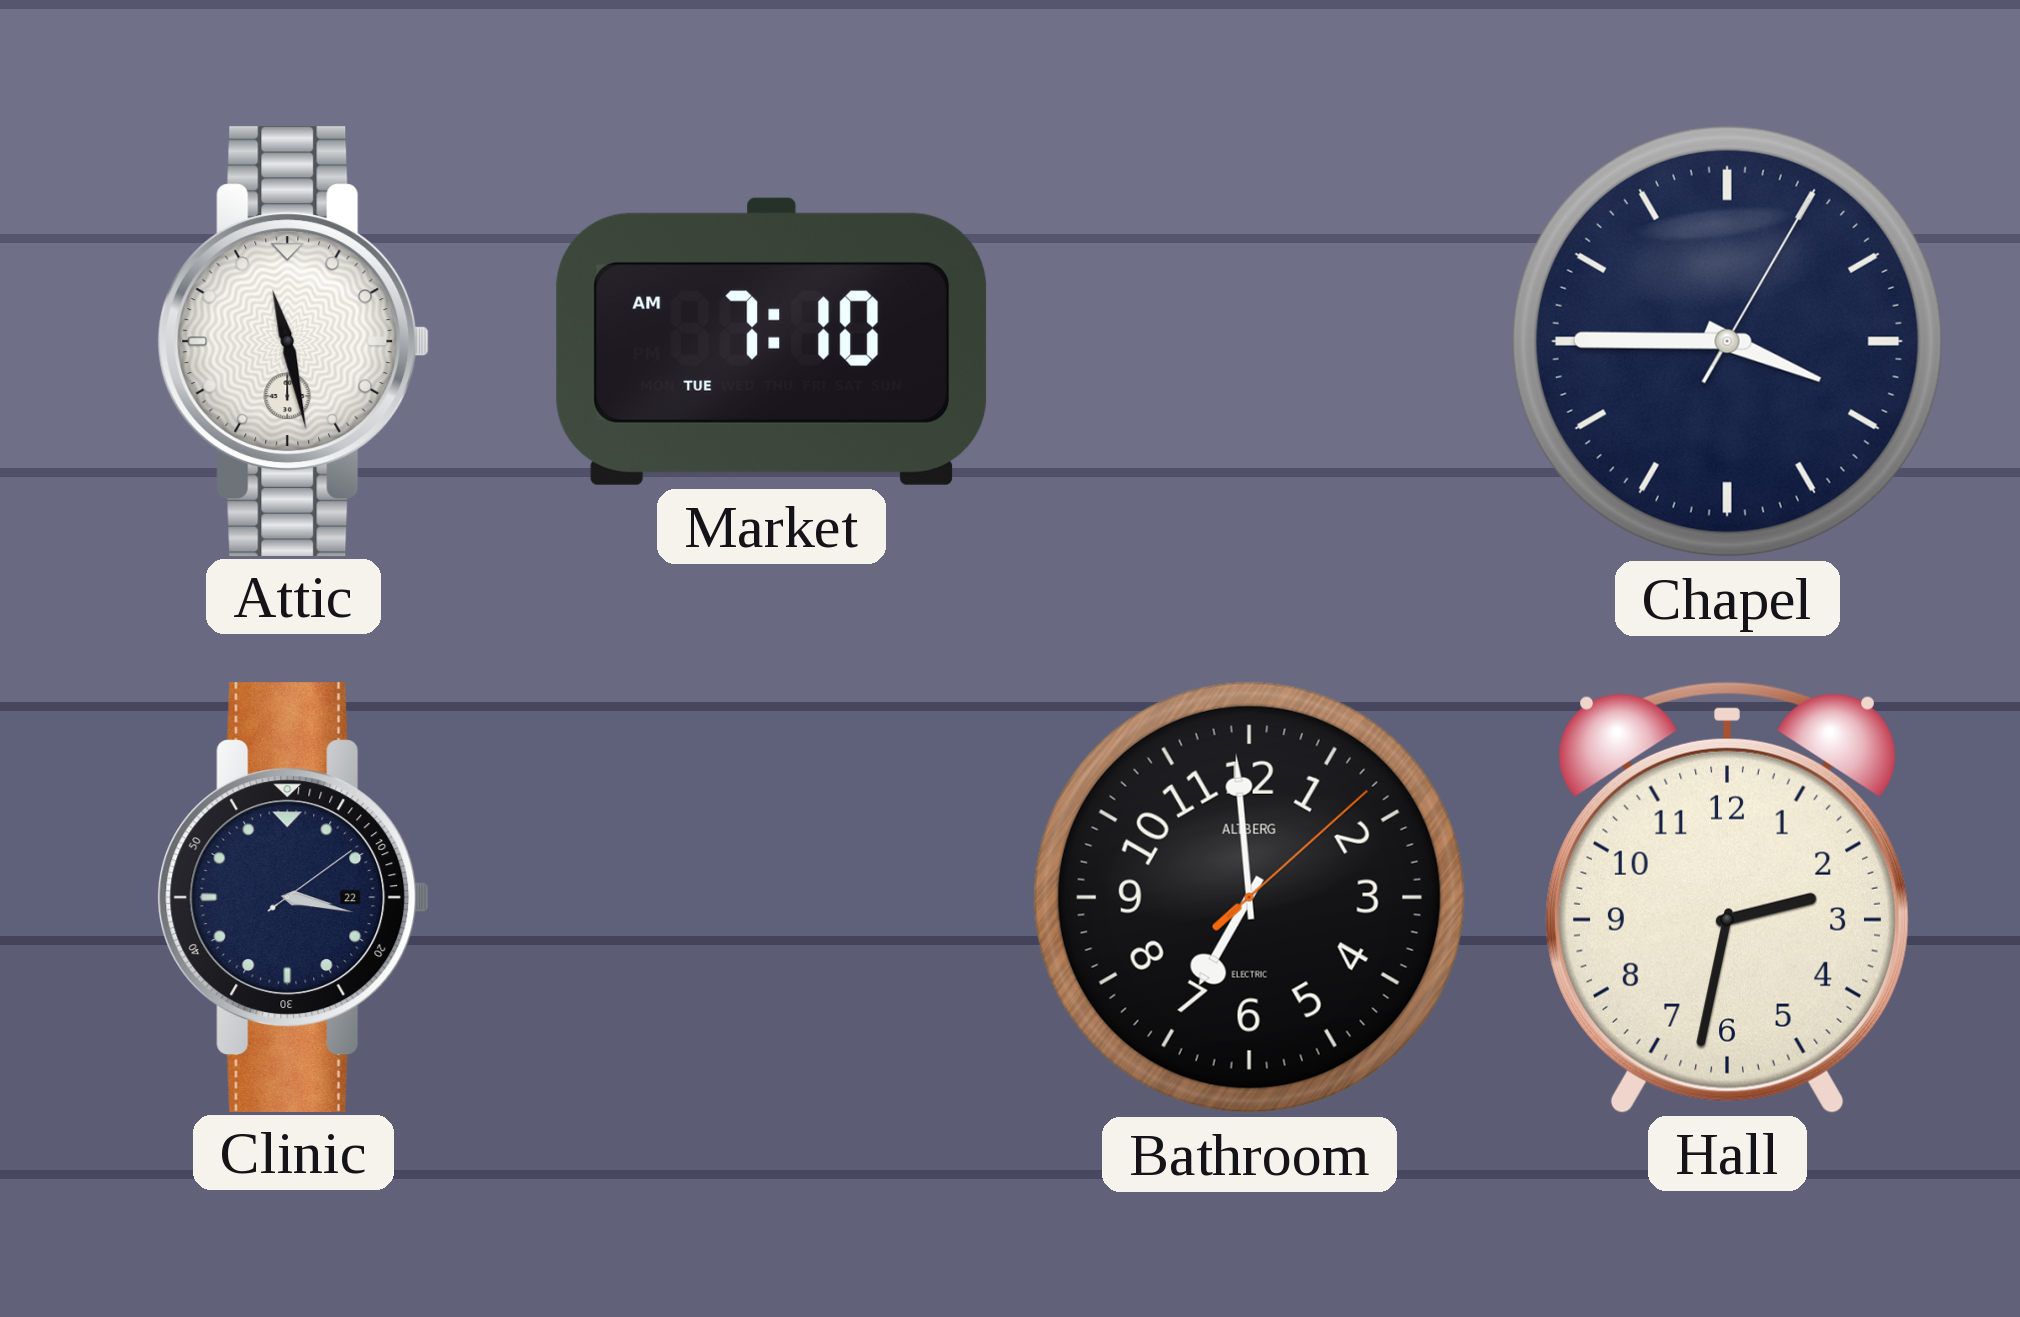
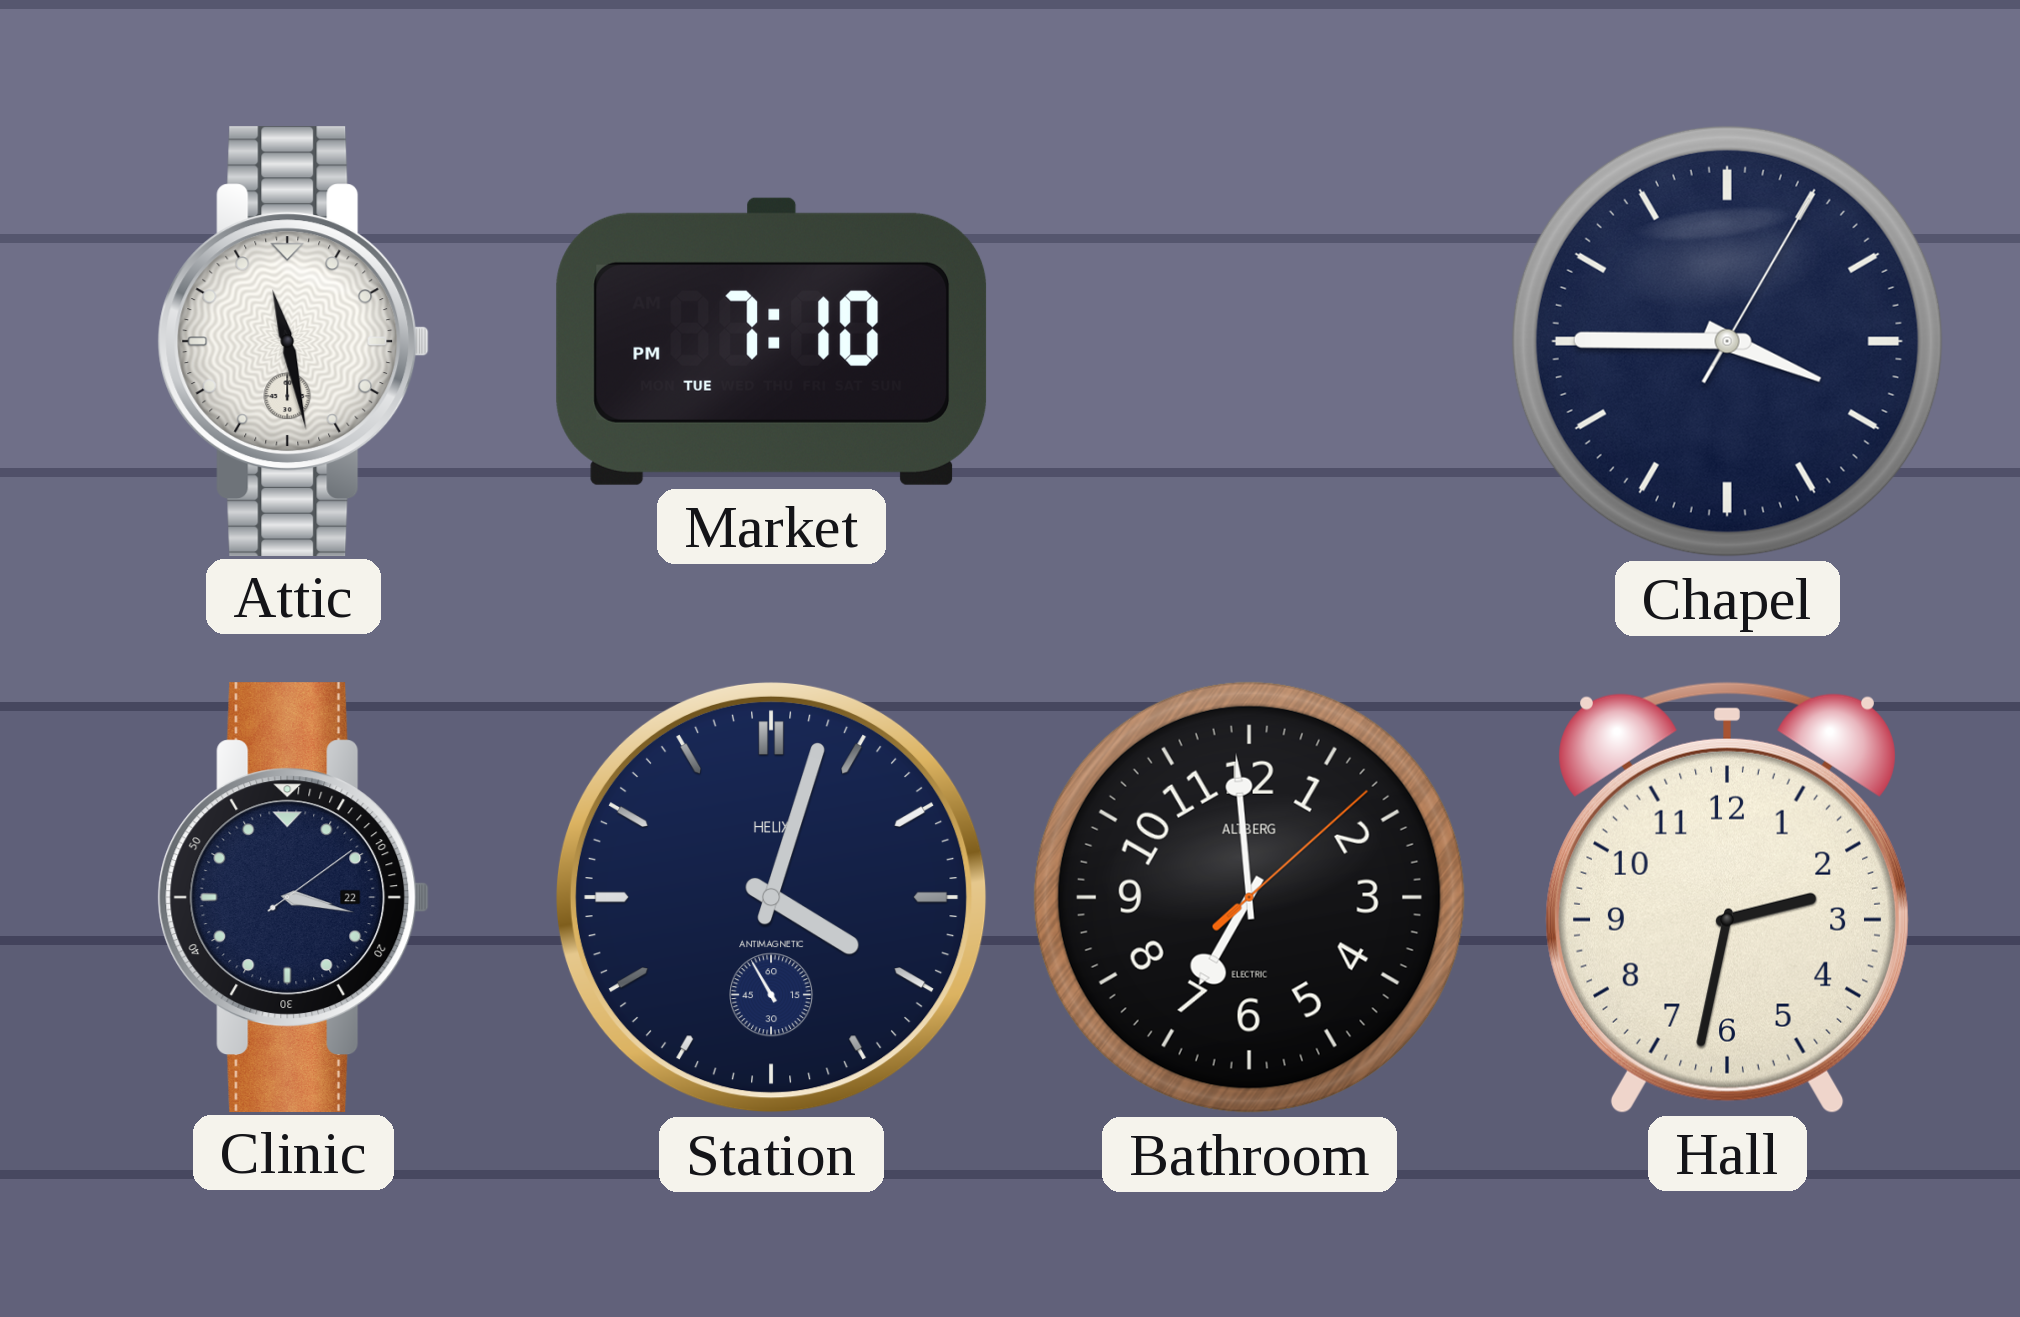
Market: 7:10 AM -> 7:10 PM (772, 341)
Station: none -> 4:02 (771, 897)
